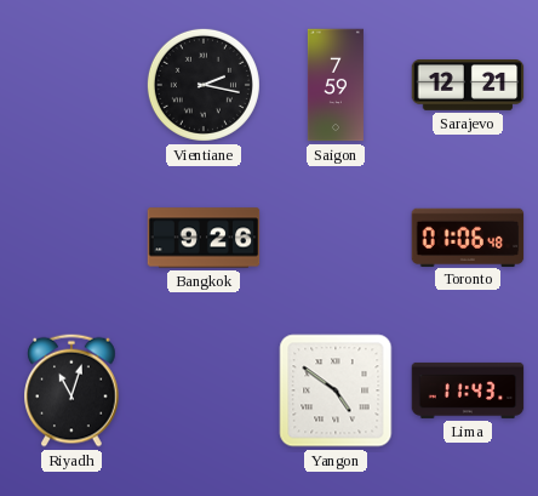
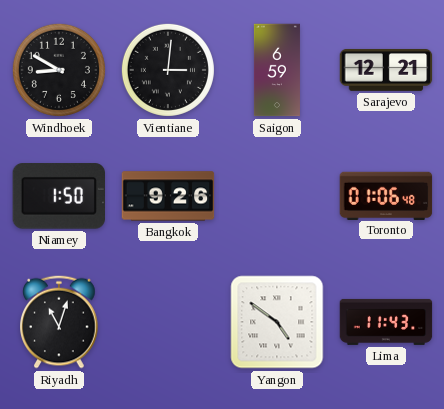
Windhoek: none -> 8:50 (59, 70)
Vientiane: 2:17 -> 3:01 (168, 70)
Saigon: 7:59 -> 6:59 (277, 70)
Niamey: none -> 1:50 (58, 196)
